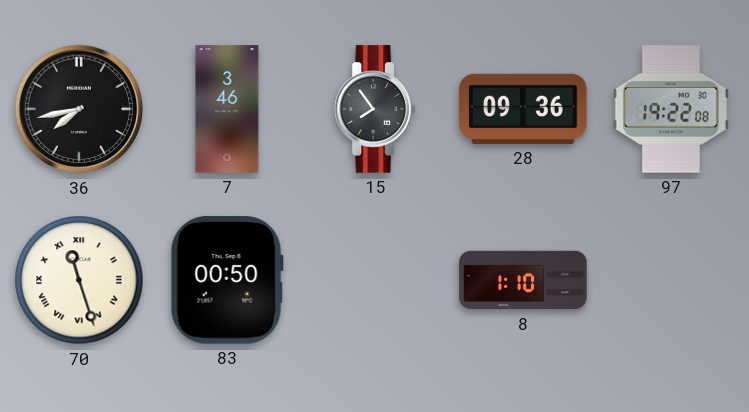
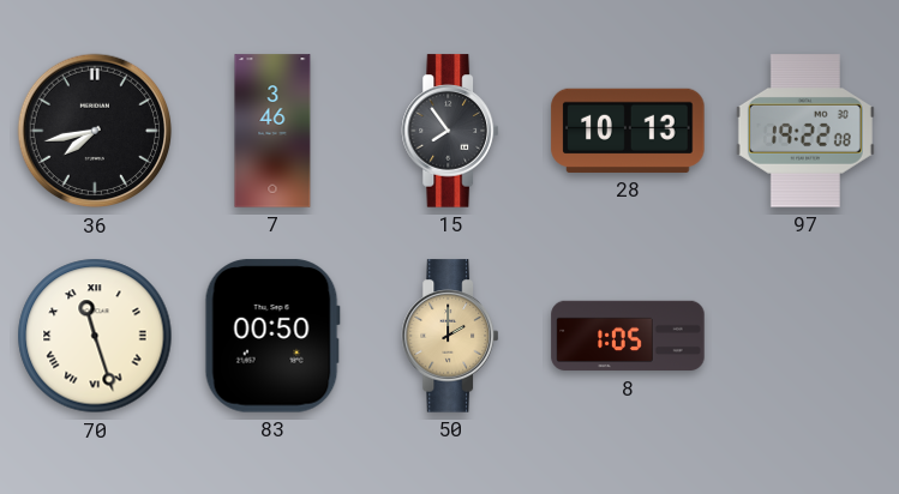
28: 09:36 -> 10:13 (628, 131)
50: none -> 2:00 (450, 336)
8: 1:10 -> 1:05 (628, 336)
